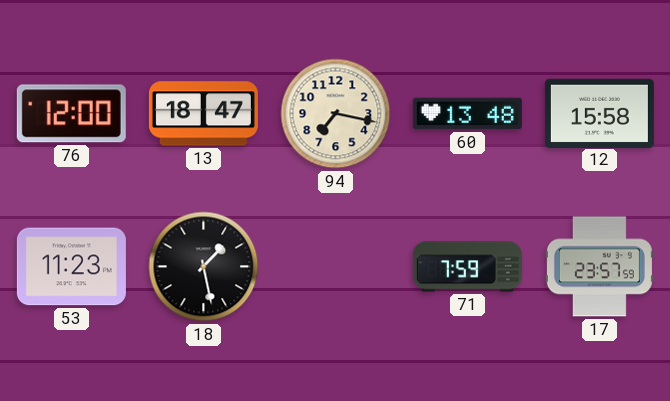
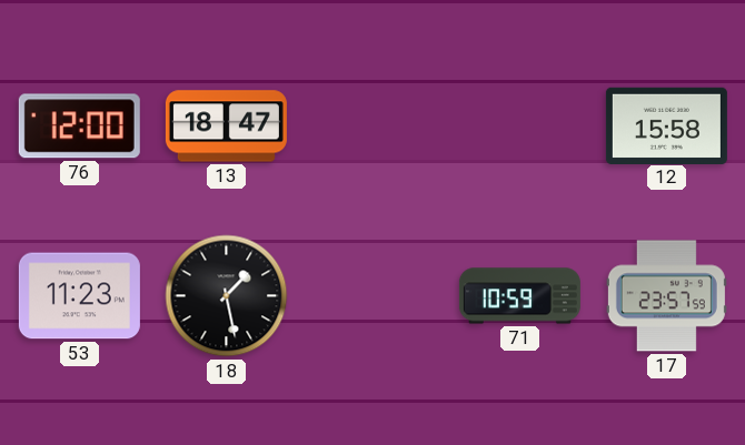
94: 7:17 -> none (336, 114)
60: 13:48 -> none (467, 114)
71: 7:59 -> 10:59 (519, 296)
